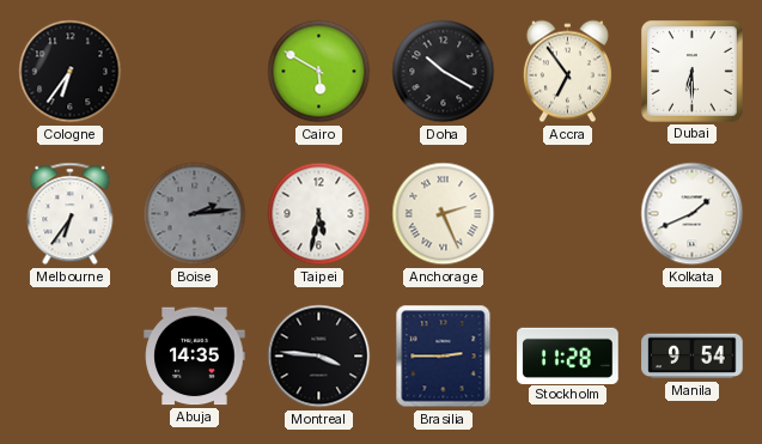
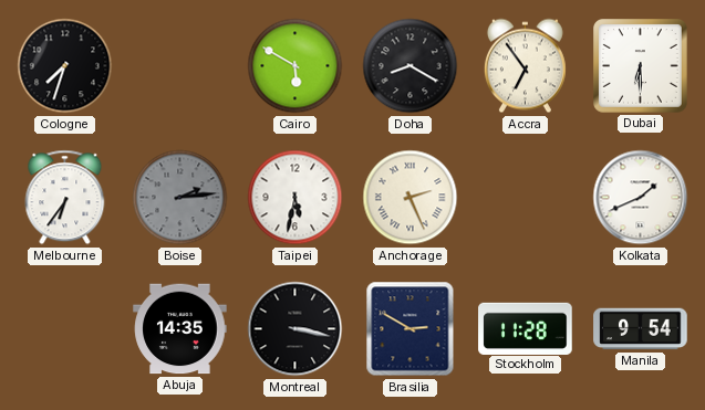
Cologne: 6:36 -> 7:33 (65, 66)
Doha: 10:20 -> 8:20 (411, 66)
Montreal: 3:46 -> 3:17 (296, 329)
Brasilia: 2:45 -> 2:50 (411, 329)
